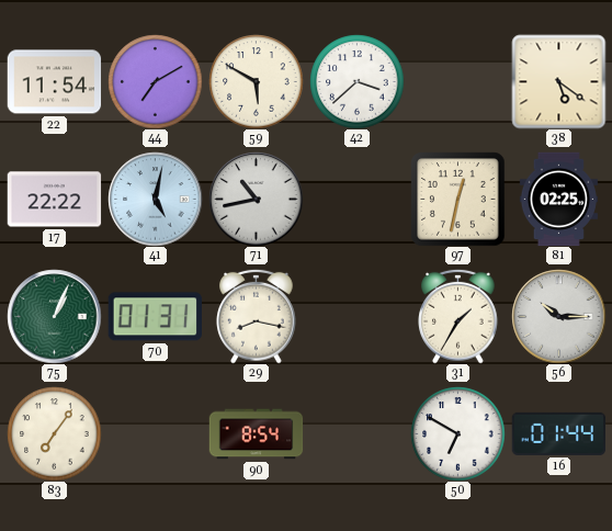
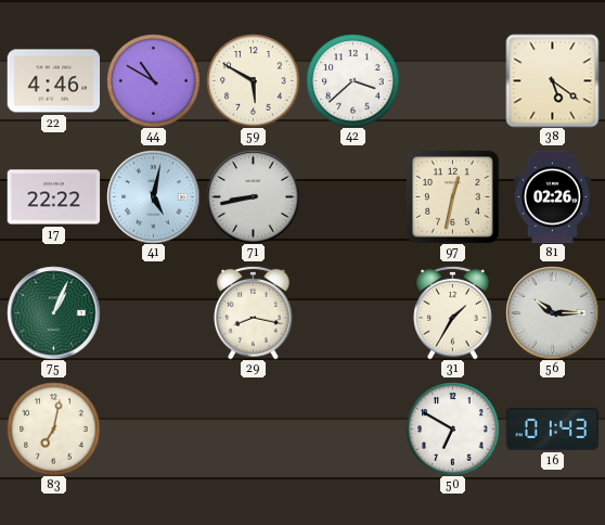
22: 11:54 -> 4:46 (53, 81)
44: 7:10 -> 10:50 (153, 80)
71: 10:43 -> 8:43 (253, 196)
81: 02:25 -> 02:26 (552, 196)
70: 01:31 -> none (155, 317)
83: 7:06 -> 7:02 (53, 428)
90: 8:54 -> none (256, 434)
16: 01:44 -> 01:43 (552, 428)
